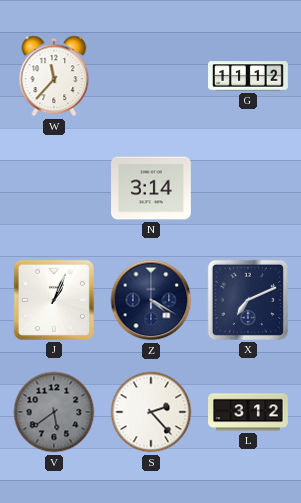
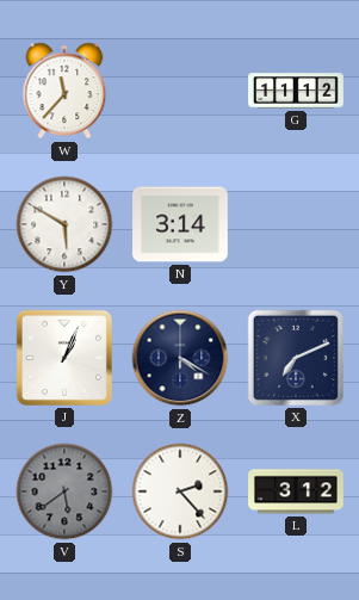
Y: none -> 5:50 (64, 224)
